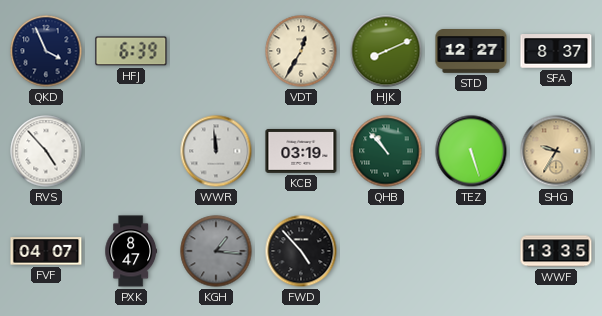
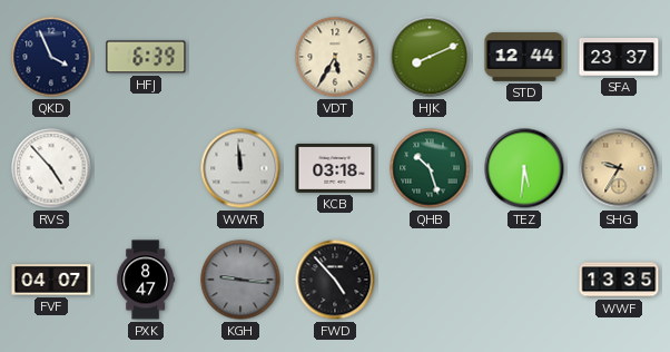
VDT: 12:35 -> 5:35 (335, 57)
STD: 12:27 -> 12:44 (524, 57)
SFA: 8:37 -> 23:37 (619, 58)
KCB: 03:19 -> 03:18 (335, 168)
QHB: 10:53 -> 10:27 (430, 168)
TEZ: 5:27 -> 5:31 (524, 168)
KGH: 1:16 -> 9:16 (240, 280)
